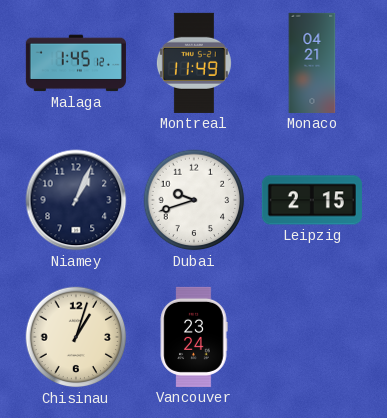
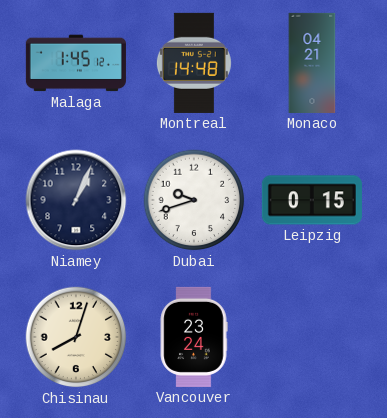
Montreal: 11:49 -> 14:48 (194, 63)
Leipzig: 2:15 -> 0:15 (312, 200)
Chisinau: 1:03 -> 8:03 (76, 337)
